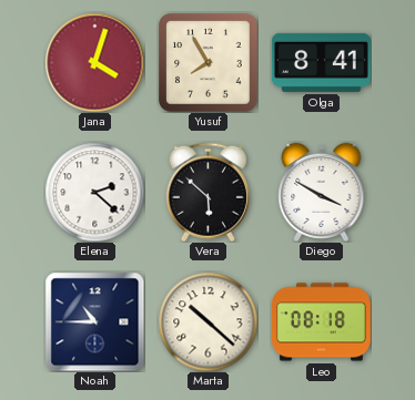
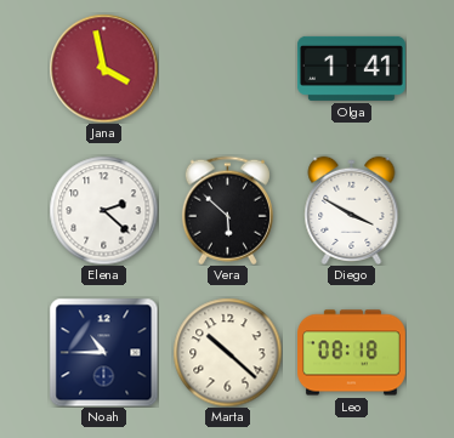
Jana: 4:03 -> 3:58 (103, 68)
Yusuf: 7:55 -> none (207, 62)
Olga: 8:41 -> 1:41 (352, 68)
